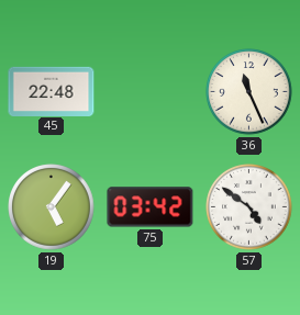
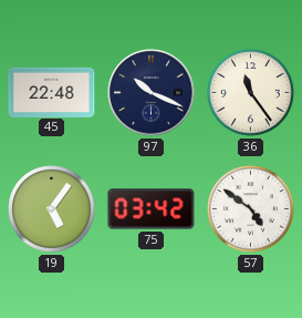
97: none -> 10:19 (152, 93)
36: 11:26 -> 11:24 (251, 93)
